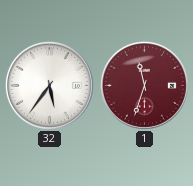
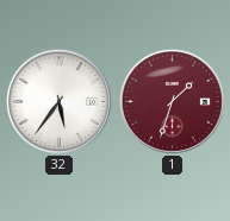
1: 11:33 -> 1:33 (172, 101)
